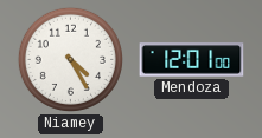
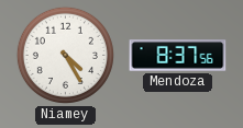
Mendoza: 12:01 -> 8:37 (178, 56)
